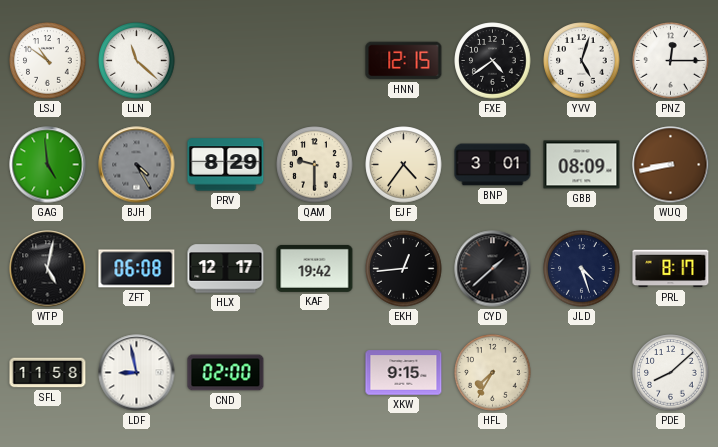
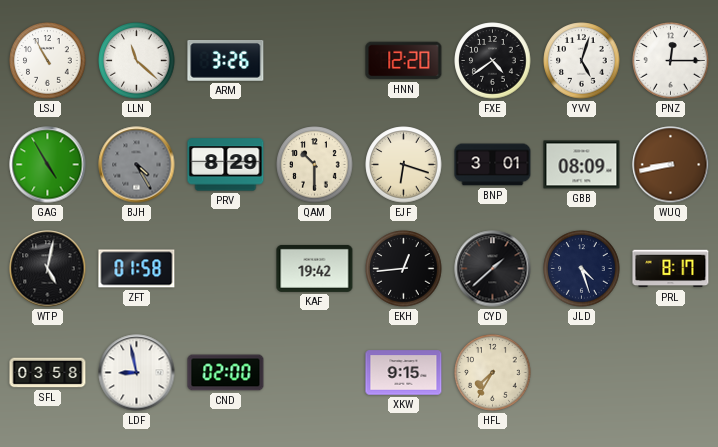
LSJ: 10:51 -> 10:55 (48, 61)
ARM: none -> 3:26 (226, 60)
HNN: 12:15 -> 12:20 (404, 61)
GAG: 4:59 -> 4:55 (48, 165)
QAM: 9:30 -> 10:30 (315, 165)
EJF: 4:36 -> 6:18 (404, 165)
ZFT: 06:08 -> 01:58 (137, 269)
HLX: 12:17 -> none (226, 269)
SFL: 11:58 -> 03:58 (48, 373)
PDE: 8:08 -> none (671, 373)
